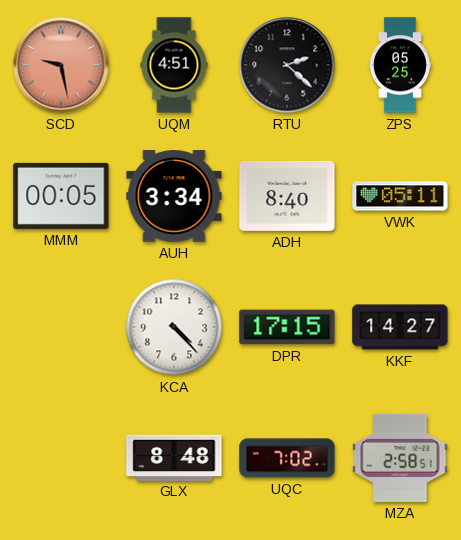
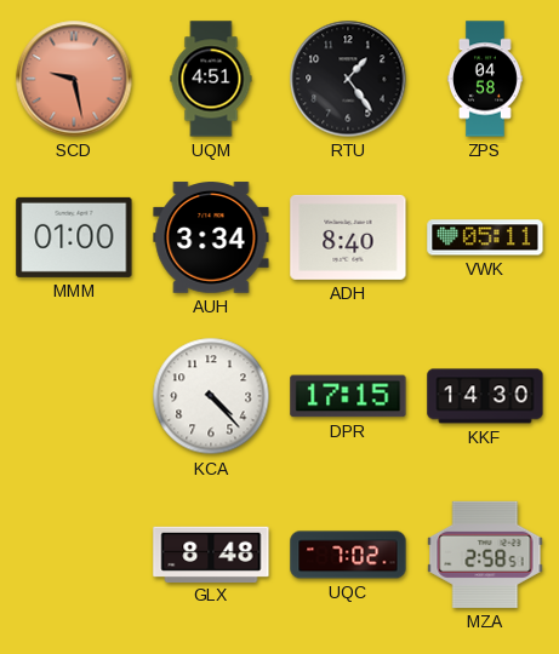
RTU: 2:22 -> 1:24 (348, 79)
ZPS: 05:25 -> 04:58 (485, 79)
MMM: 00:05 -> 01:00 (74, 237)
KKF: 14:27 -> 14:30 (485, 396)
